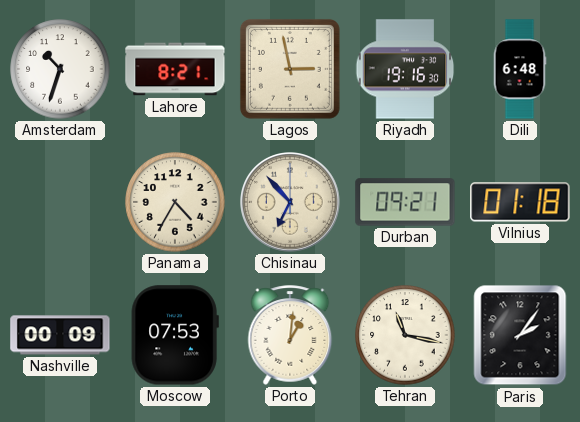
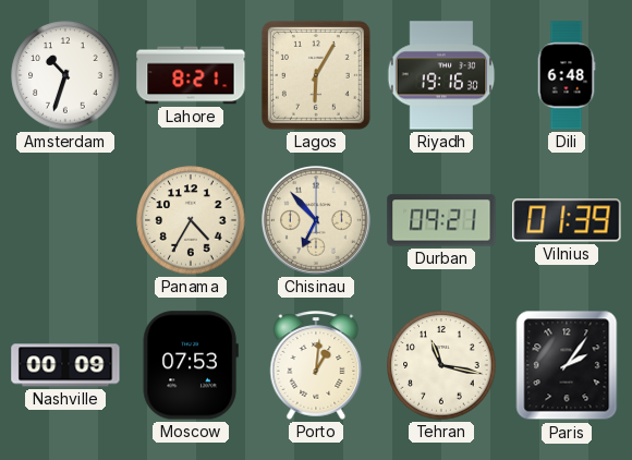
Lagos: 2:58 -> 6:05 (316, 75)
Vilnius: 01:18 -> 01:39 (567, 220)
